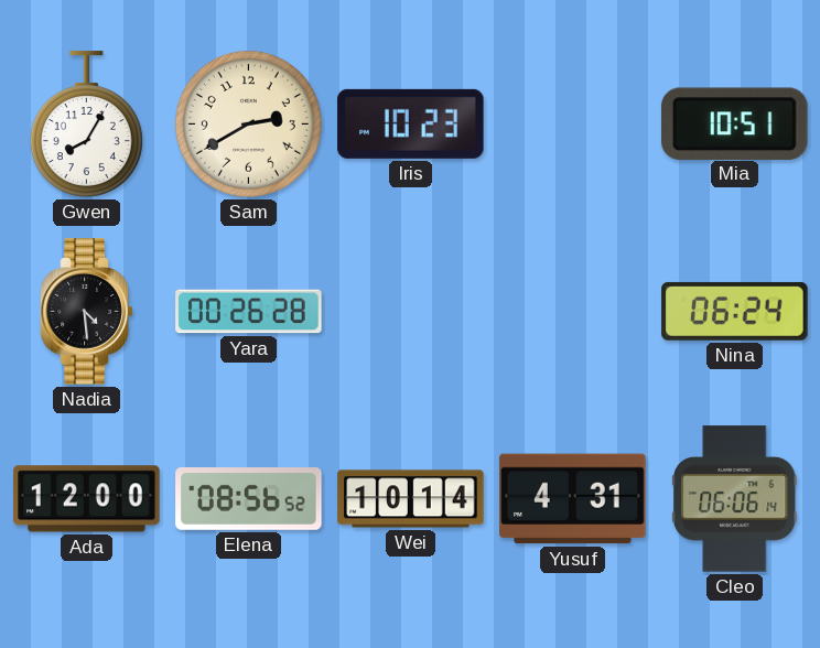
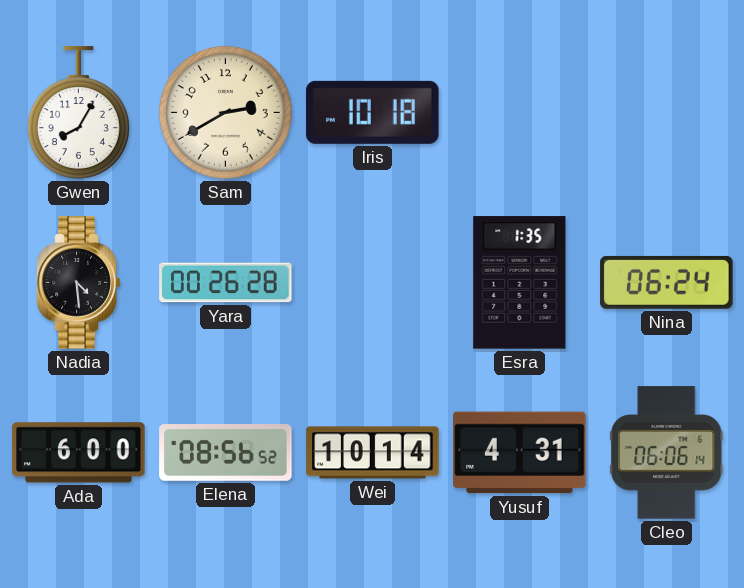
Iris: 10:23 -> 10:18 (373, 112)
Mia: 10:51 -> none (734, 123)
Esra: none -> 1:35 (520, 283)
Ada: 12:00 -> 6:00 (79, 453)
